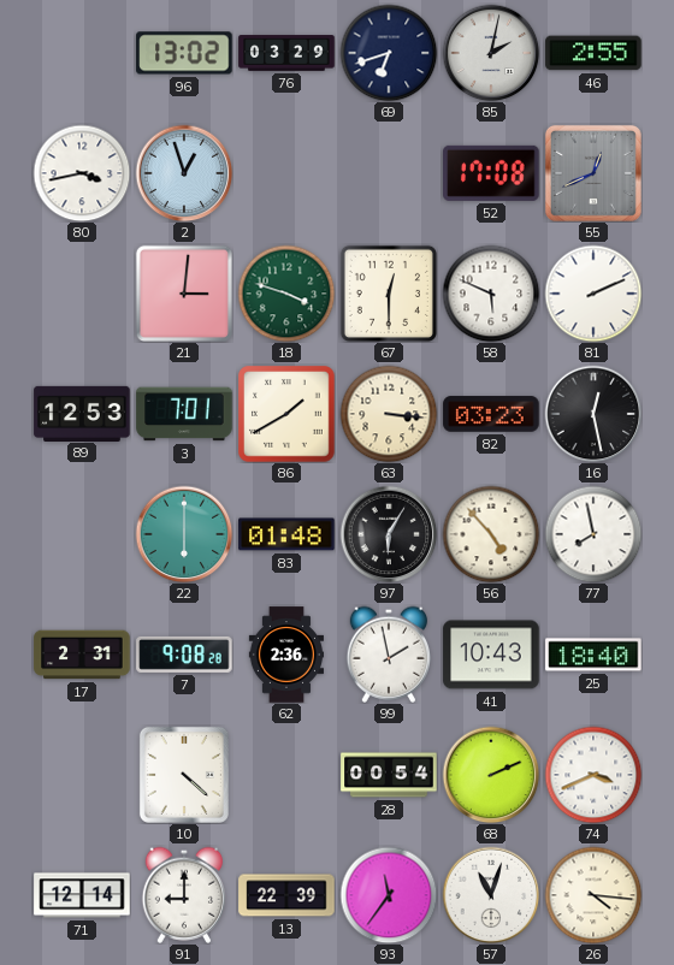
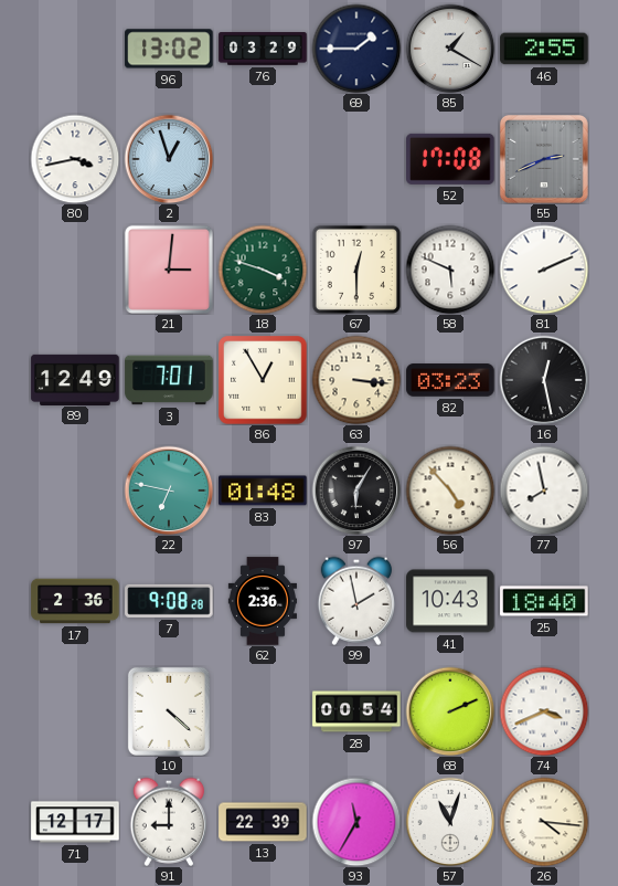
69: 6:42 -> 1:45 (356, 49)
85: 2:02 -> 1:20 (450, 49)
55: 12:41 -> 2:41 (544, 159)
89: 12:53 -> 12:49 (75, 379)
86: 1:40 -> 12:55 (263, 380)
22: 6:00 -> 6:47 (169, 491)
17: 2:31 -> 2:36 (75, 601)
71: 12:14 -> 12:17 (75, 822)
93: 11:36 -> 11:35 (356, 822)
